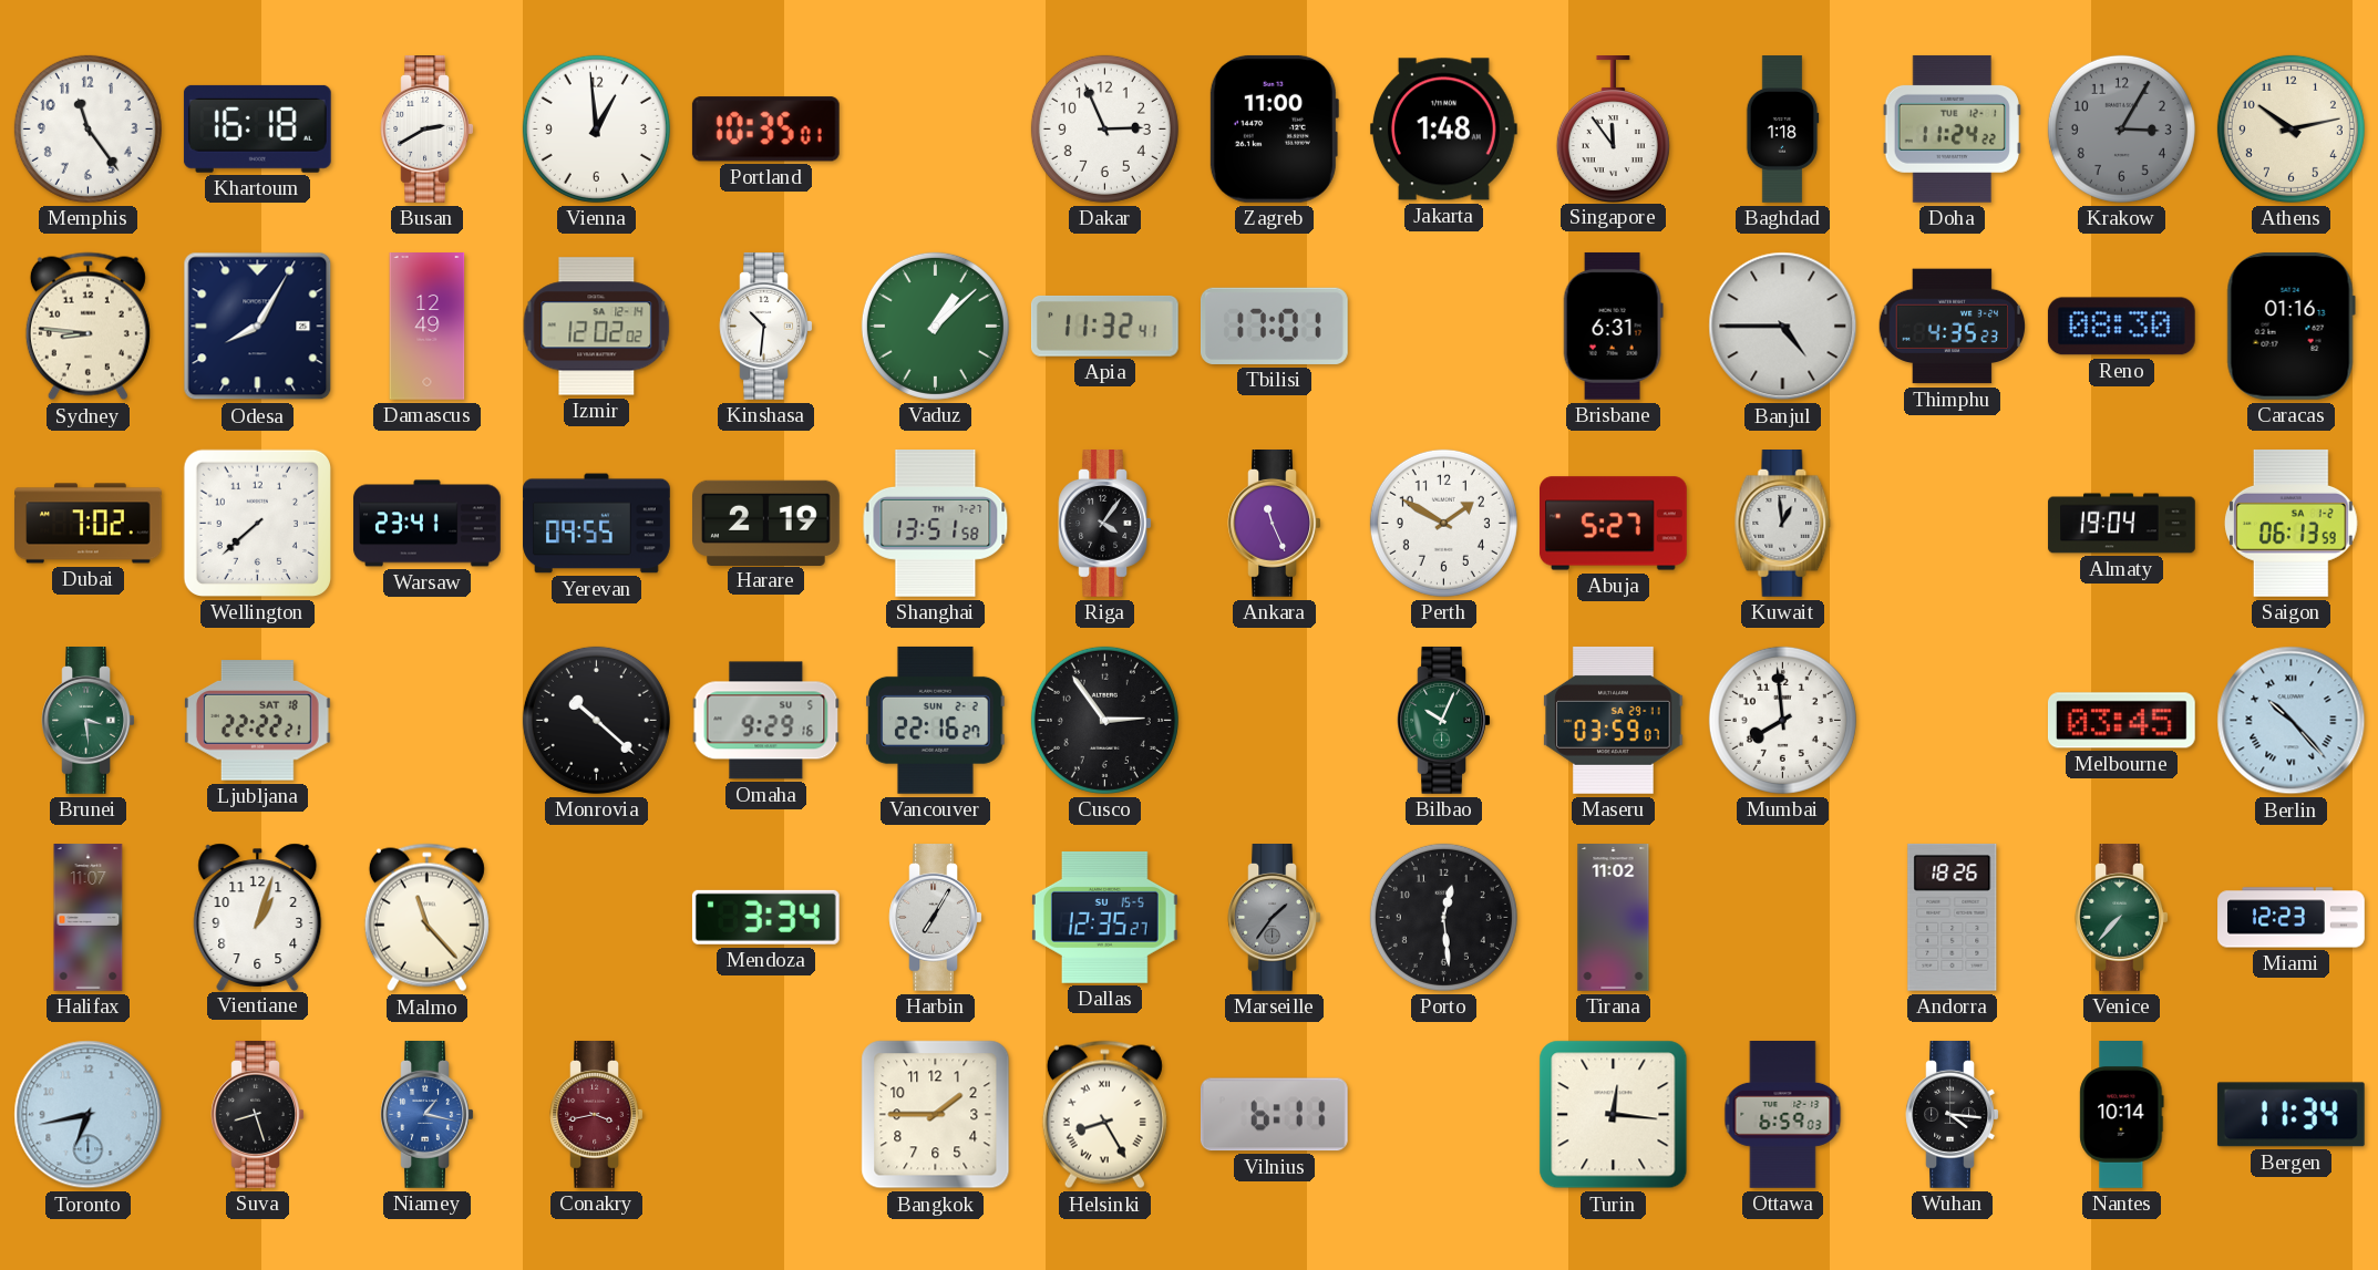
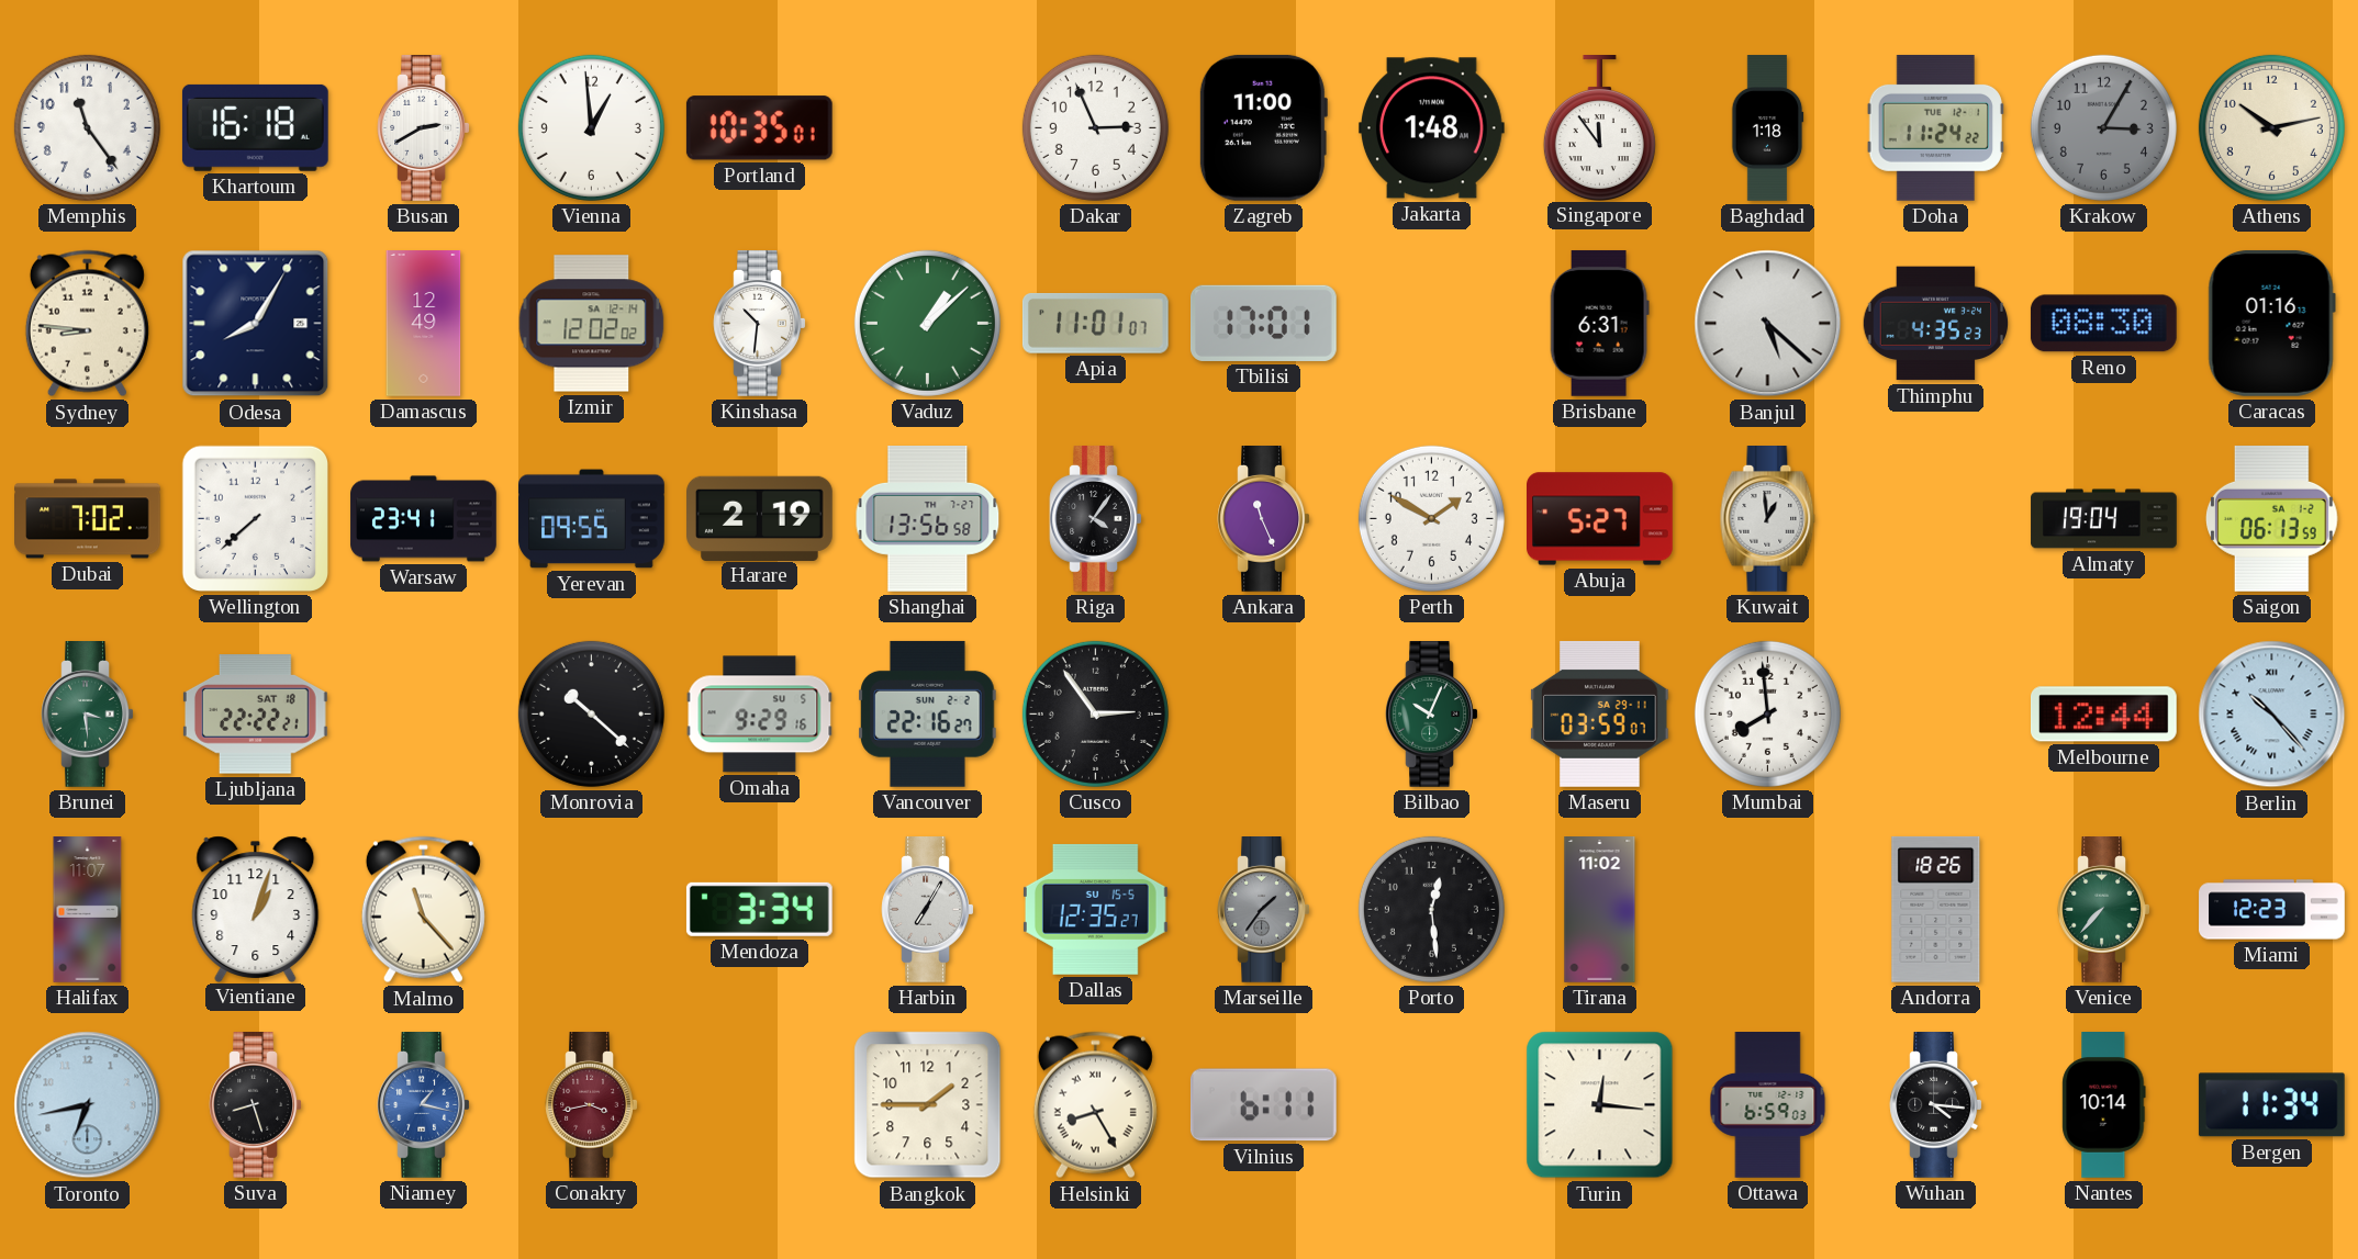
Apia: 11:32 -> 11:01 (1095, 323)
Banjul: 4:45 -> 5:22 (1768, 324)
Shanghai: 13:51 -> 13:56 (928, 519)
Melbourne: 03:45 -> 12:44 (2103, 715)
